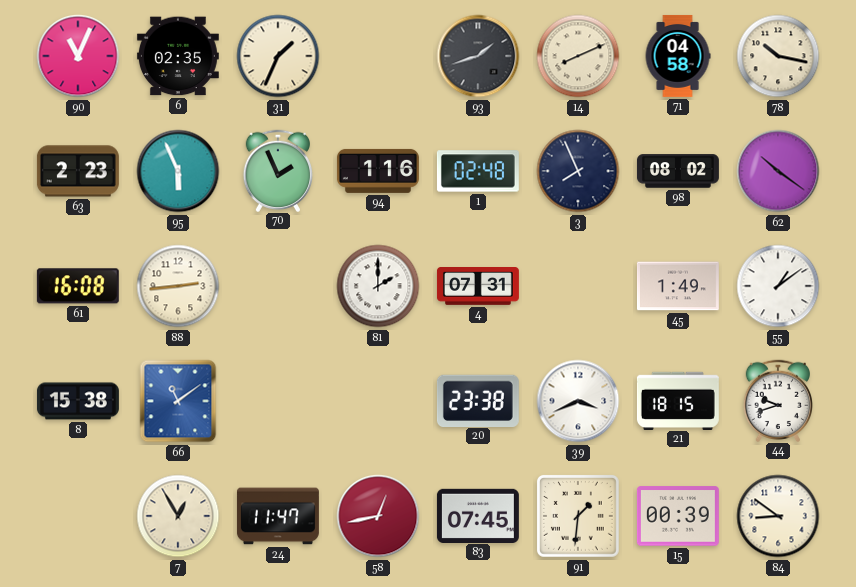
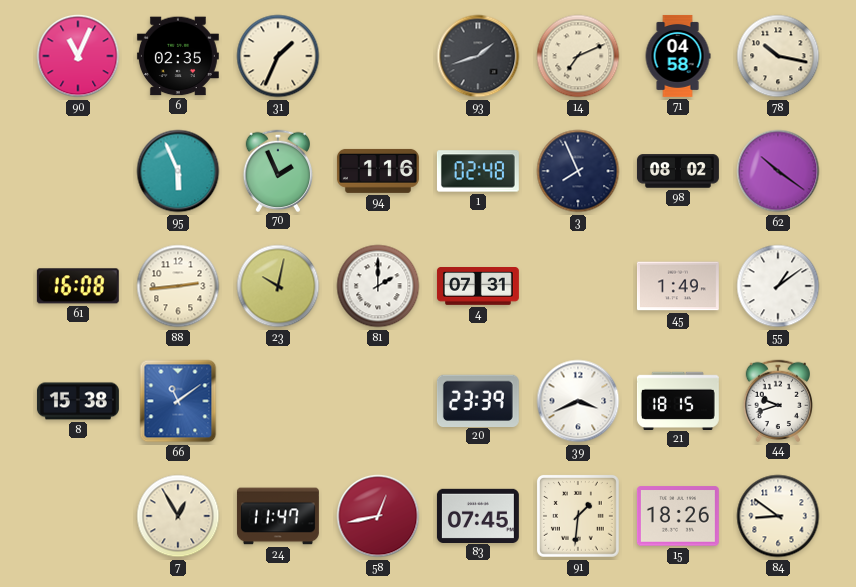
14: 8:11 -> 7:11 (578, 56)
63: 2:23 -> none (78, 171)
23: none -> 10:02 (278, 286)
20: 23:38 -> 23:39 (478, 400)
15: 00:39 -> 18:26 (678, 516)
